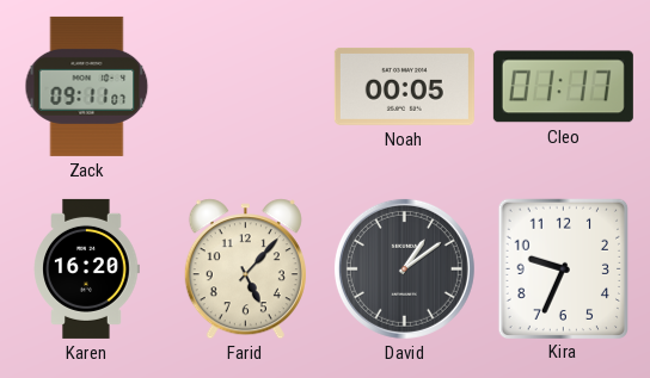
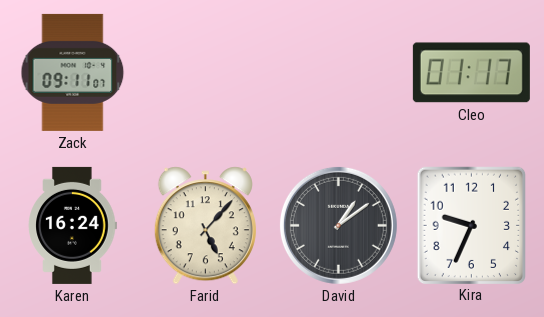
Noah: 00:05 -> none (404, 86)
Karen: 16:20 -> 16:24 (72, 225)
